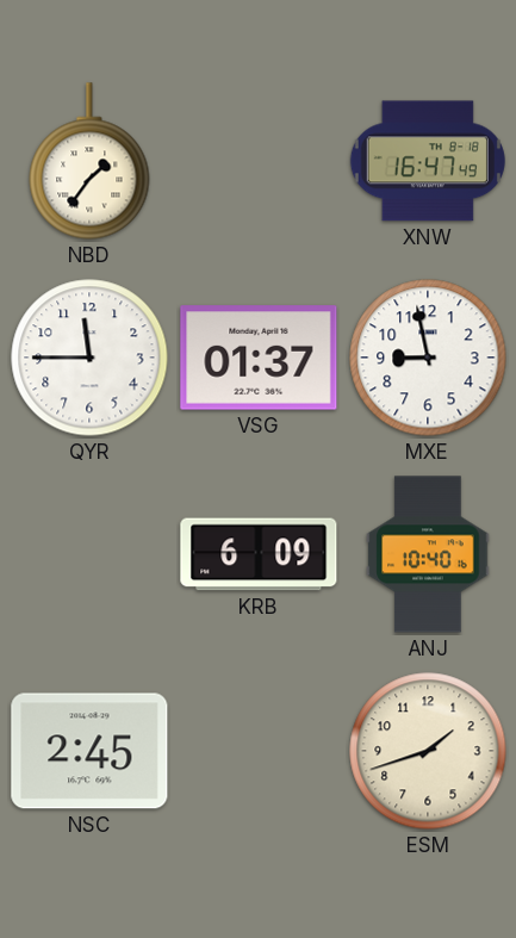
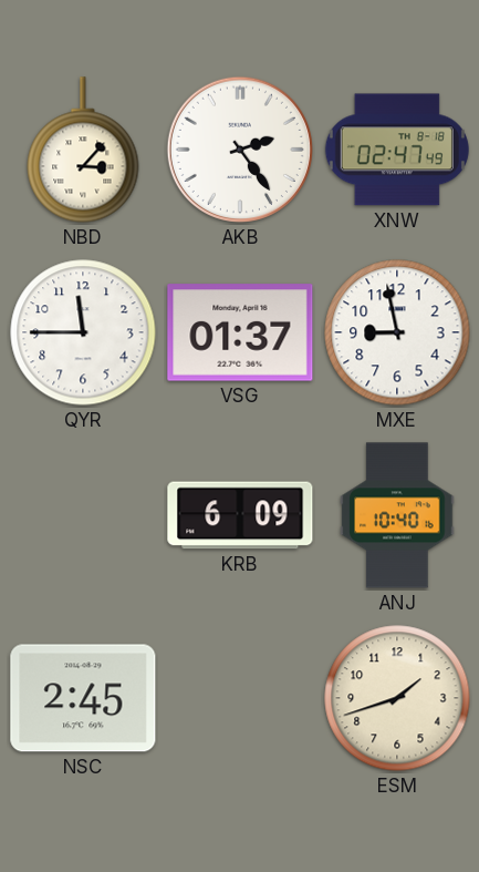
NBD: 1:36 -> 3:07 (83, 150)
AKB: none -> 2:24 (240, 150)
XNW: 16:47 -> 02:47 (397, 150)
